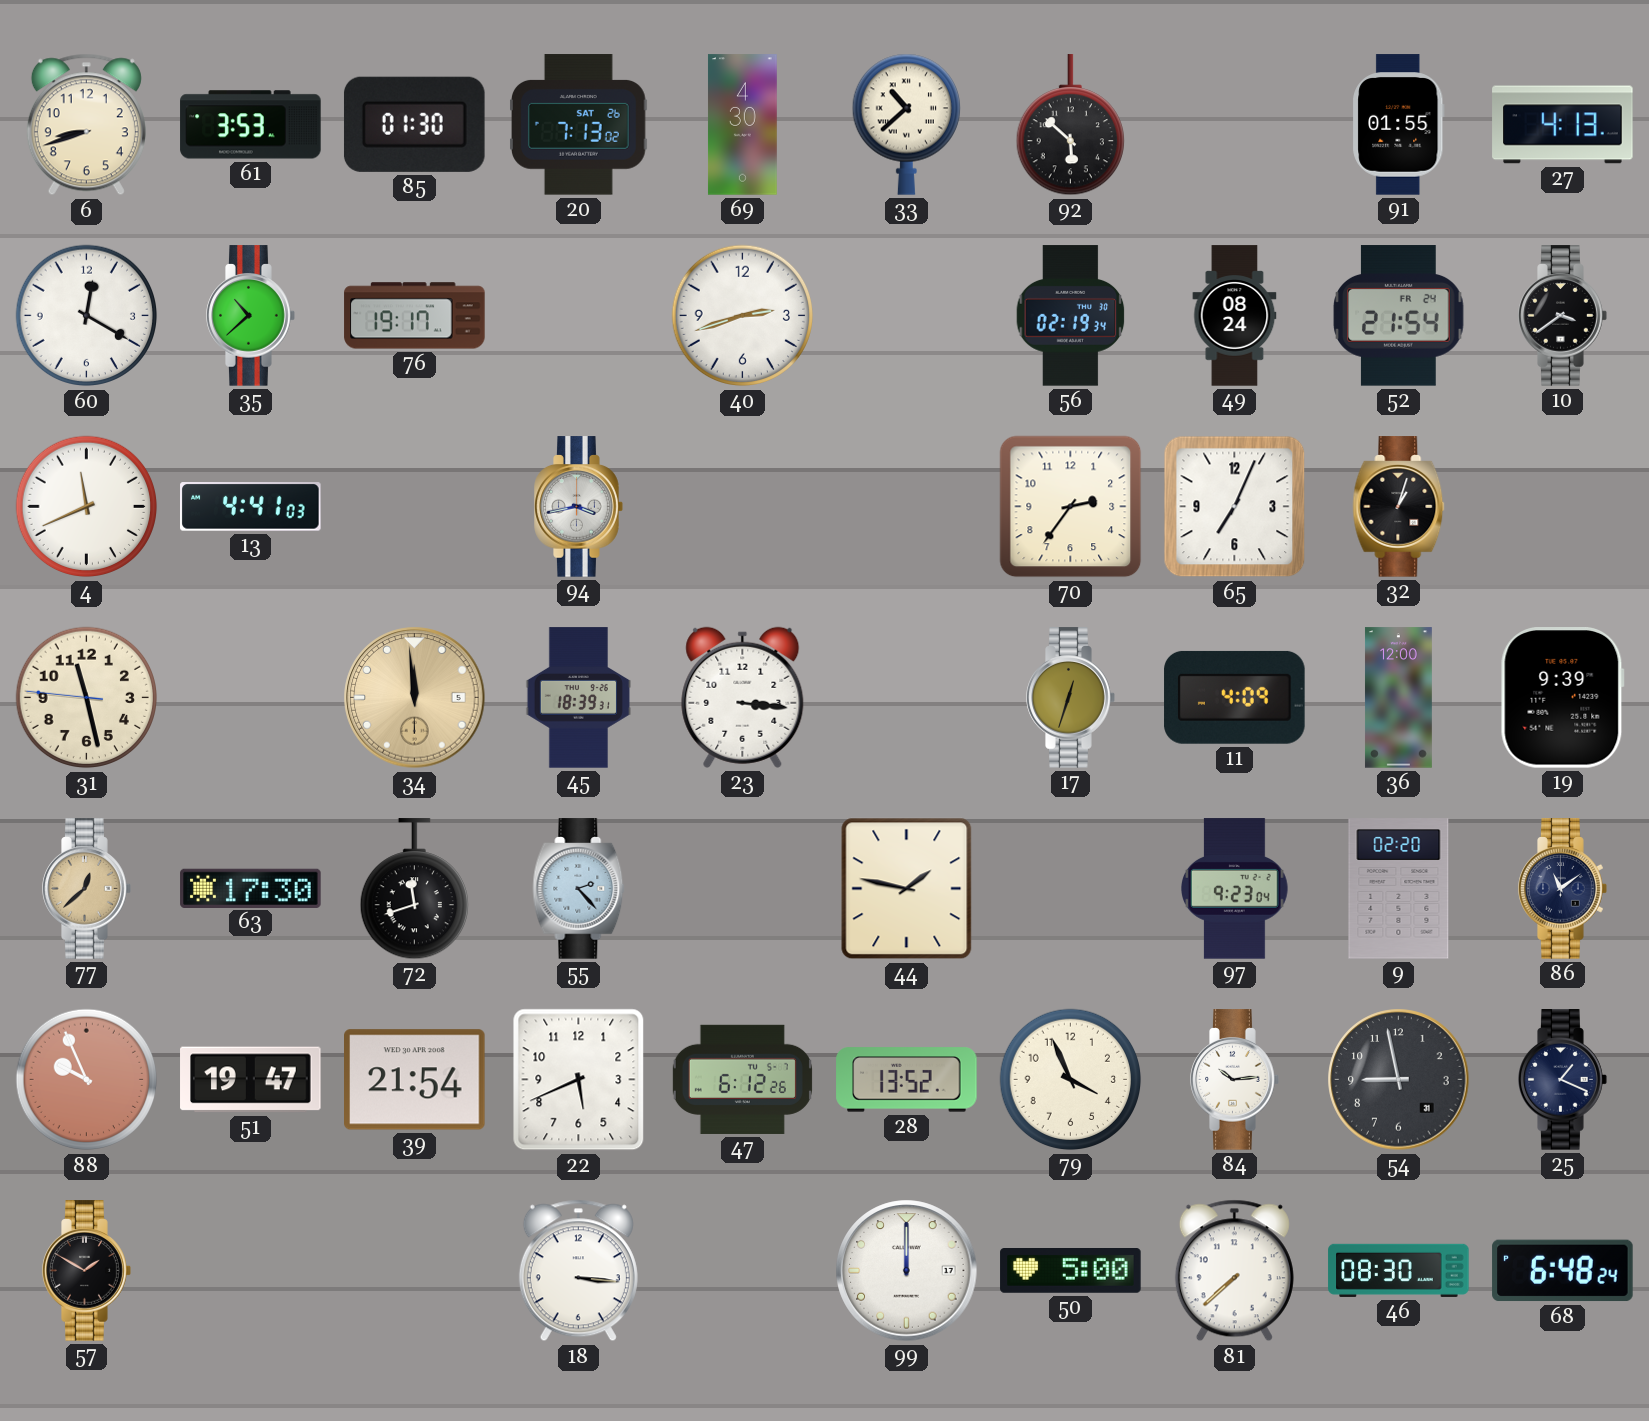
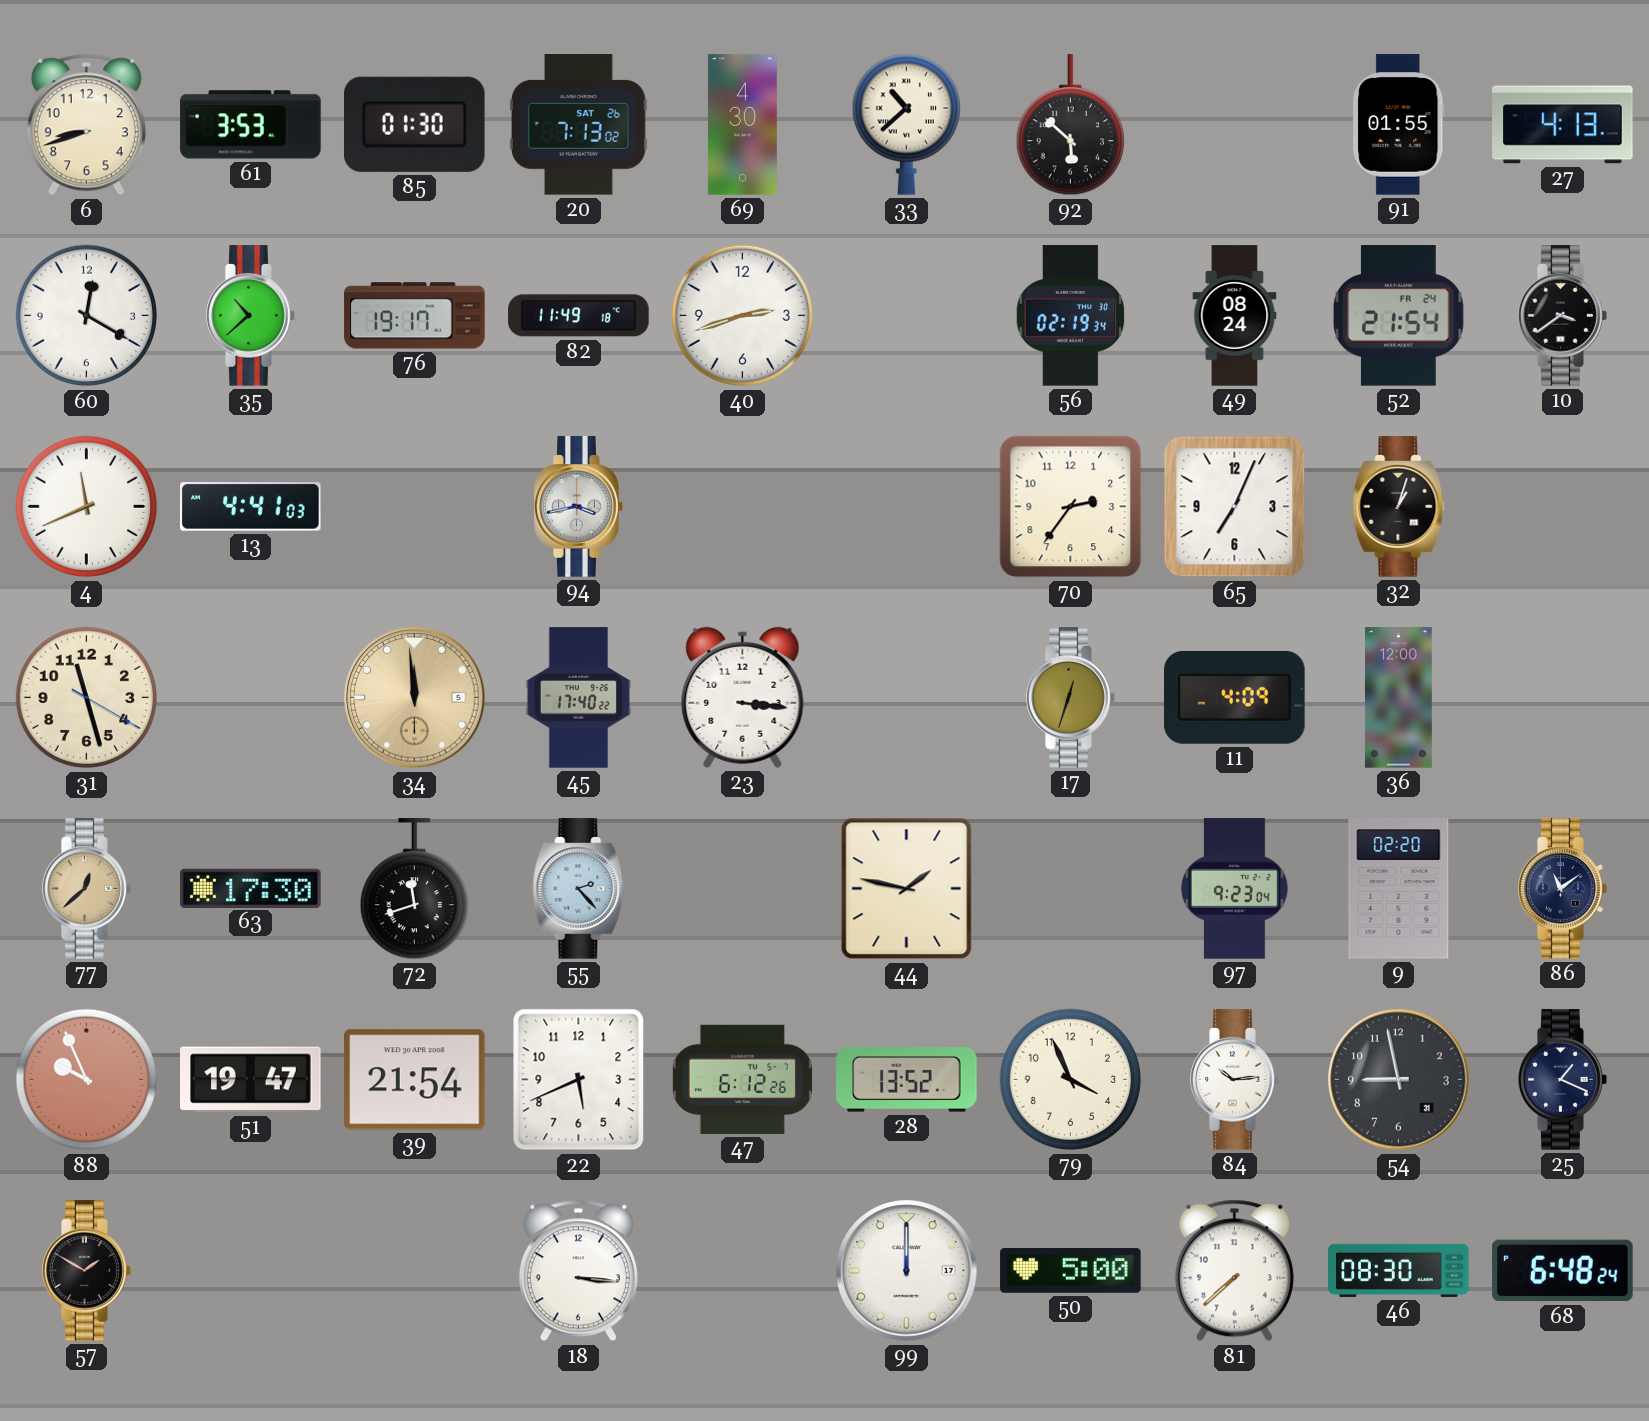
82: none -> 11:49 (579, 316)
31: 11:27:46 -> 11:27:20 (87, 698)
45: 18:39 -> 17:40 (578, 698)
19: 9:39 -> none (1562, 698)
